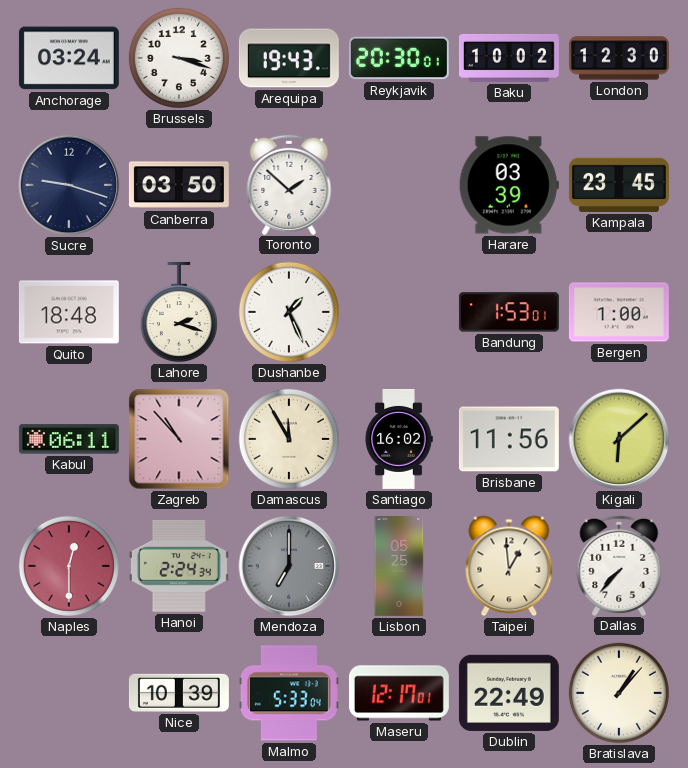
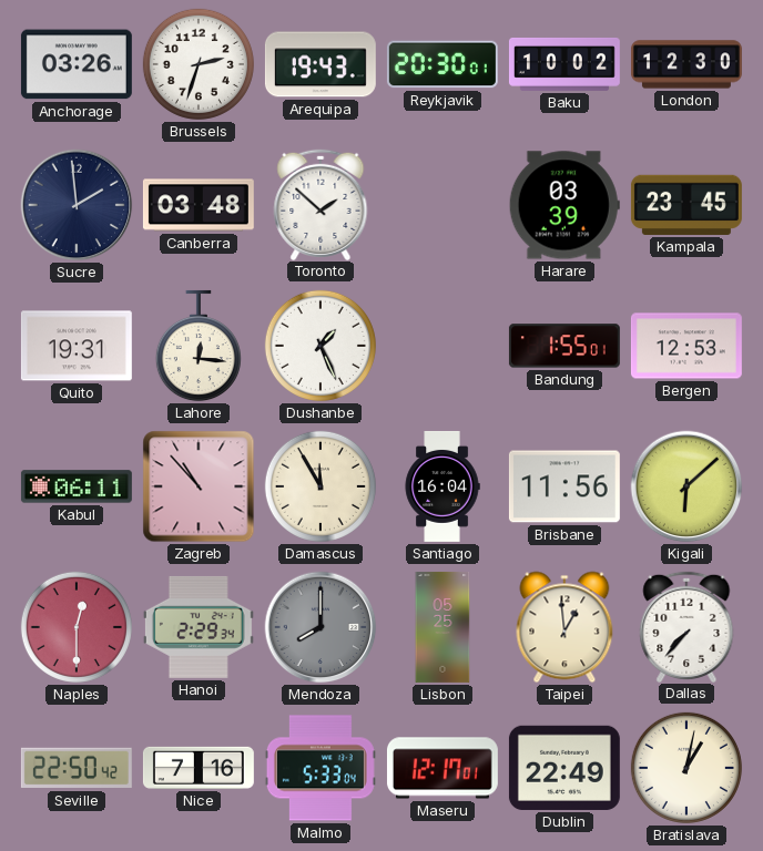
Anchorage: 03:24 -> 03:26 (77, 64)
Brussels: 3:18 -> 2:33 (199, 64)
Sucre: 9:18 -> 1:59 (77, 205)
Canberra: 03:50 -> 03:48 (199, 205)
Quito: 18:48 -> 19:31 (77, 346)
Lahore: 2:18 -> 12:16 (199, 346)
Bandung: 1:53 -> 1:55 (564, 346)
Bergen: 1:00 -> 12:53 (686, 346)
Santiago: 16:02 -> 16:04 (442, 486)
Hanoi: 2:24 -> 2:29 (199, 627)
Mendoza: 7:00 -> 8:00 (321, 627)
Seville: none -> 22:50 (77, 768)
Nice: 10:39 -> 7:16 (199, 768)
Bratislava: 1:07 -> 1:02 (686, 768)
